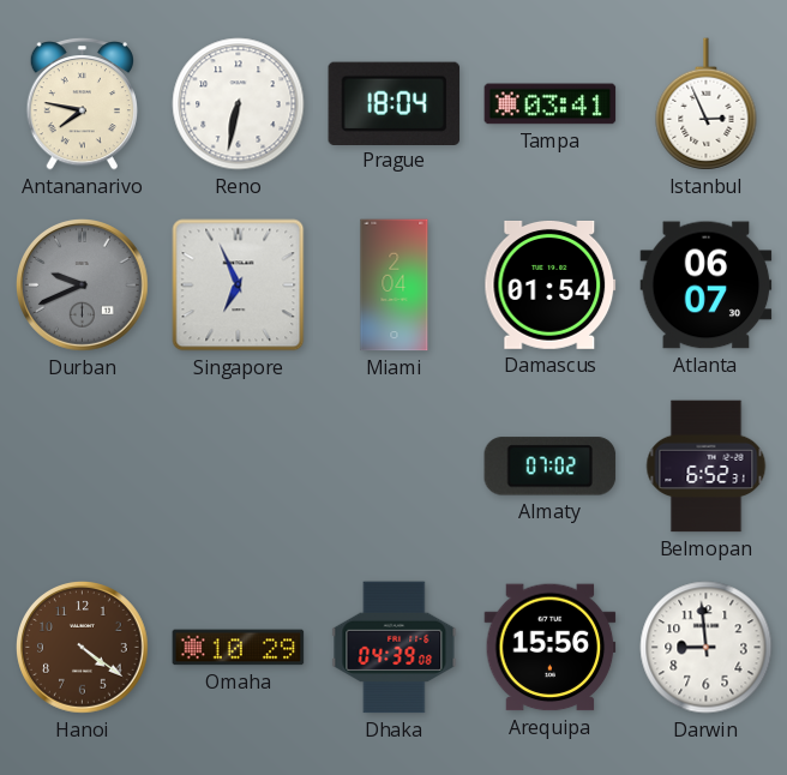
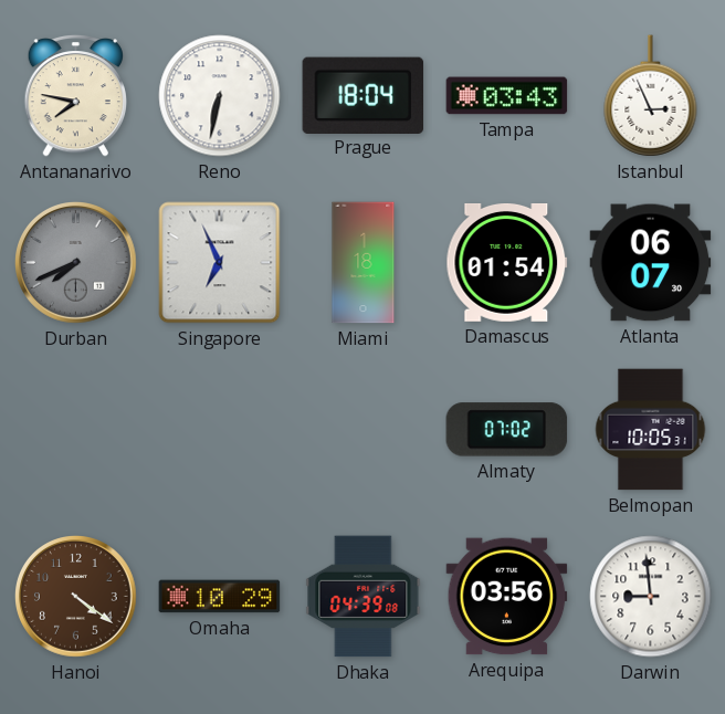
Tampa: 03:41 -> 03:43 (507, 96)
Durban: 9:41 -> 7:41 (76, 263)
Miami: 2:04 -> 1:18 (364, 263)
Belmopan: 6:52 -> 10:05 (651, 430)
Arequipa: 15:56 -> 03:56 (507, 597)
